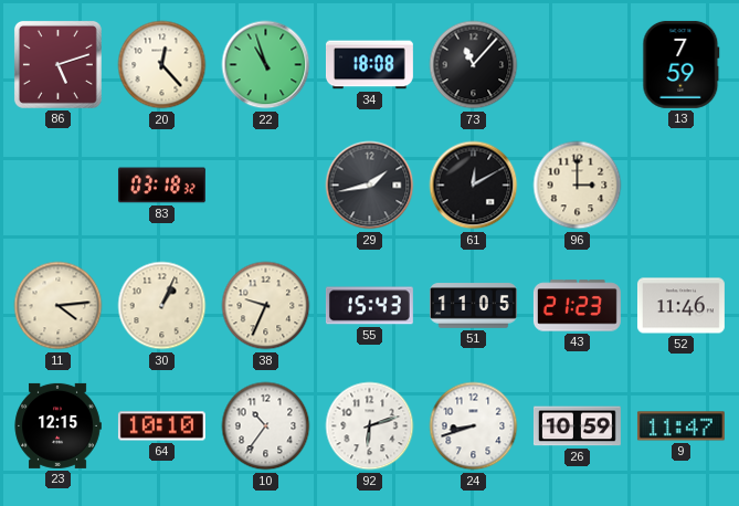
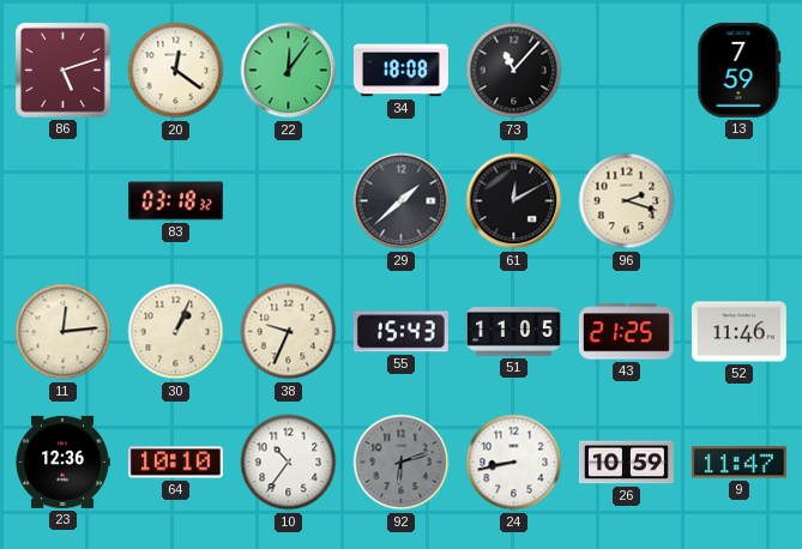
20: 12:23 -> 12:21 (176, 71)
22: 10:57 -> 12:06 (289, 71)
29: 1:43 -> 1:38 (402, 201)
96: 3:00 -> 2:18 (627, 201)
11: 4:14 -> 12:14 (64, 332)
43: 21:23 -> 21:25 (626, 332)
23: 12:15 -> 12:36 (62, 461)
92 dial: white -> grey (402, 463)
24: 8:42 -> 8:43 (514, 463)
